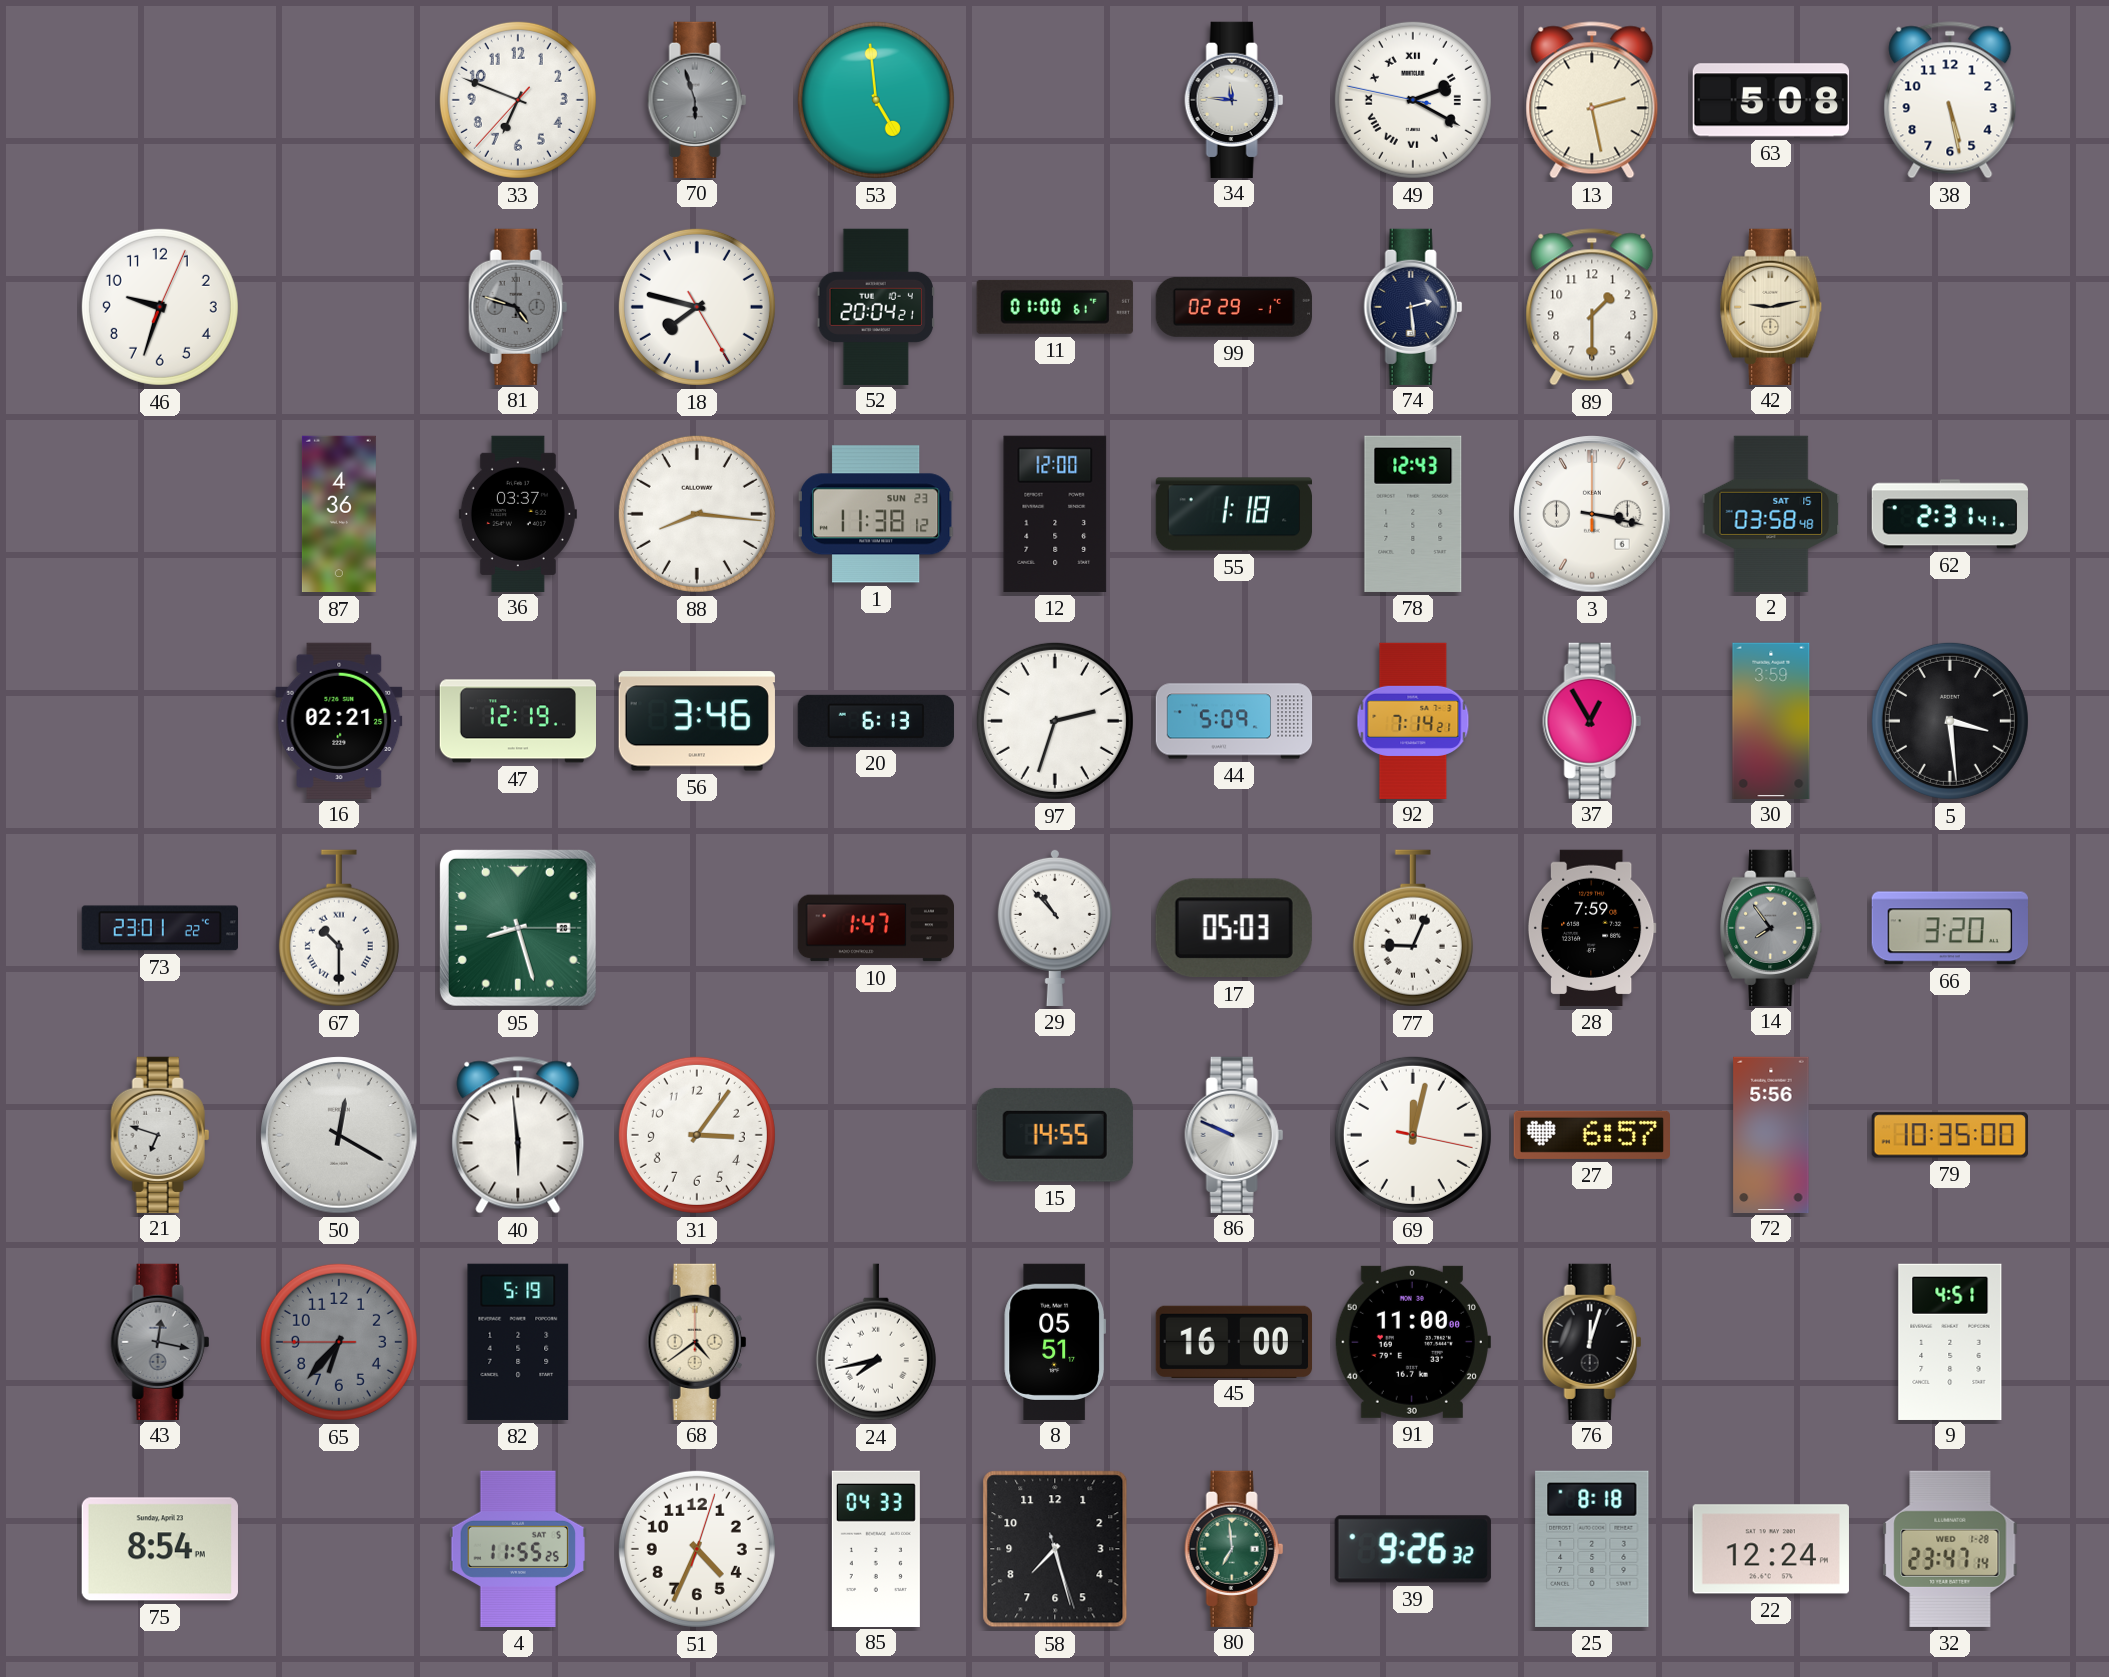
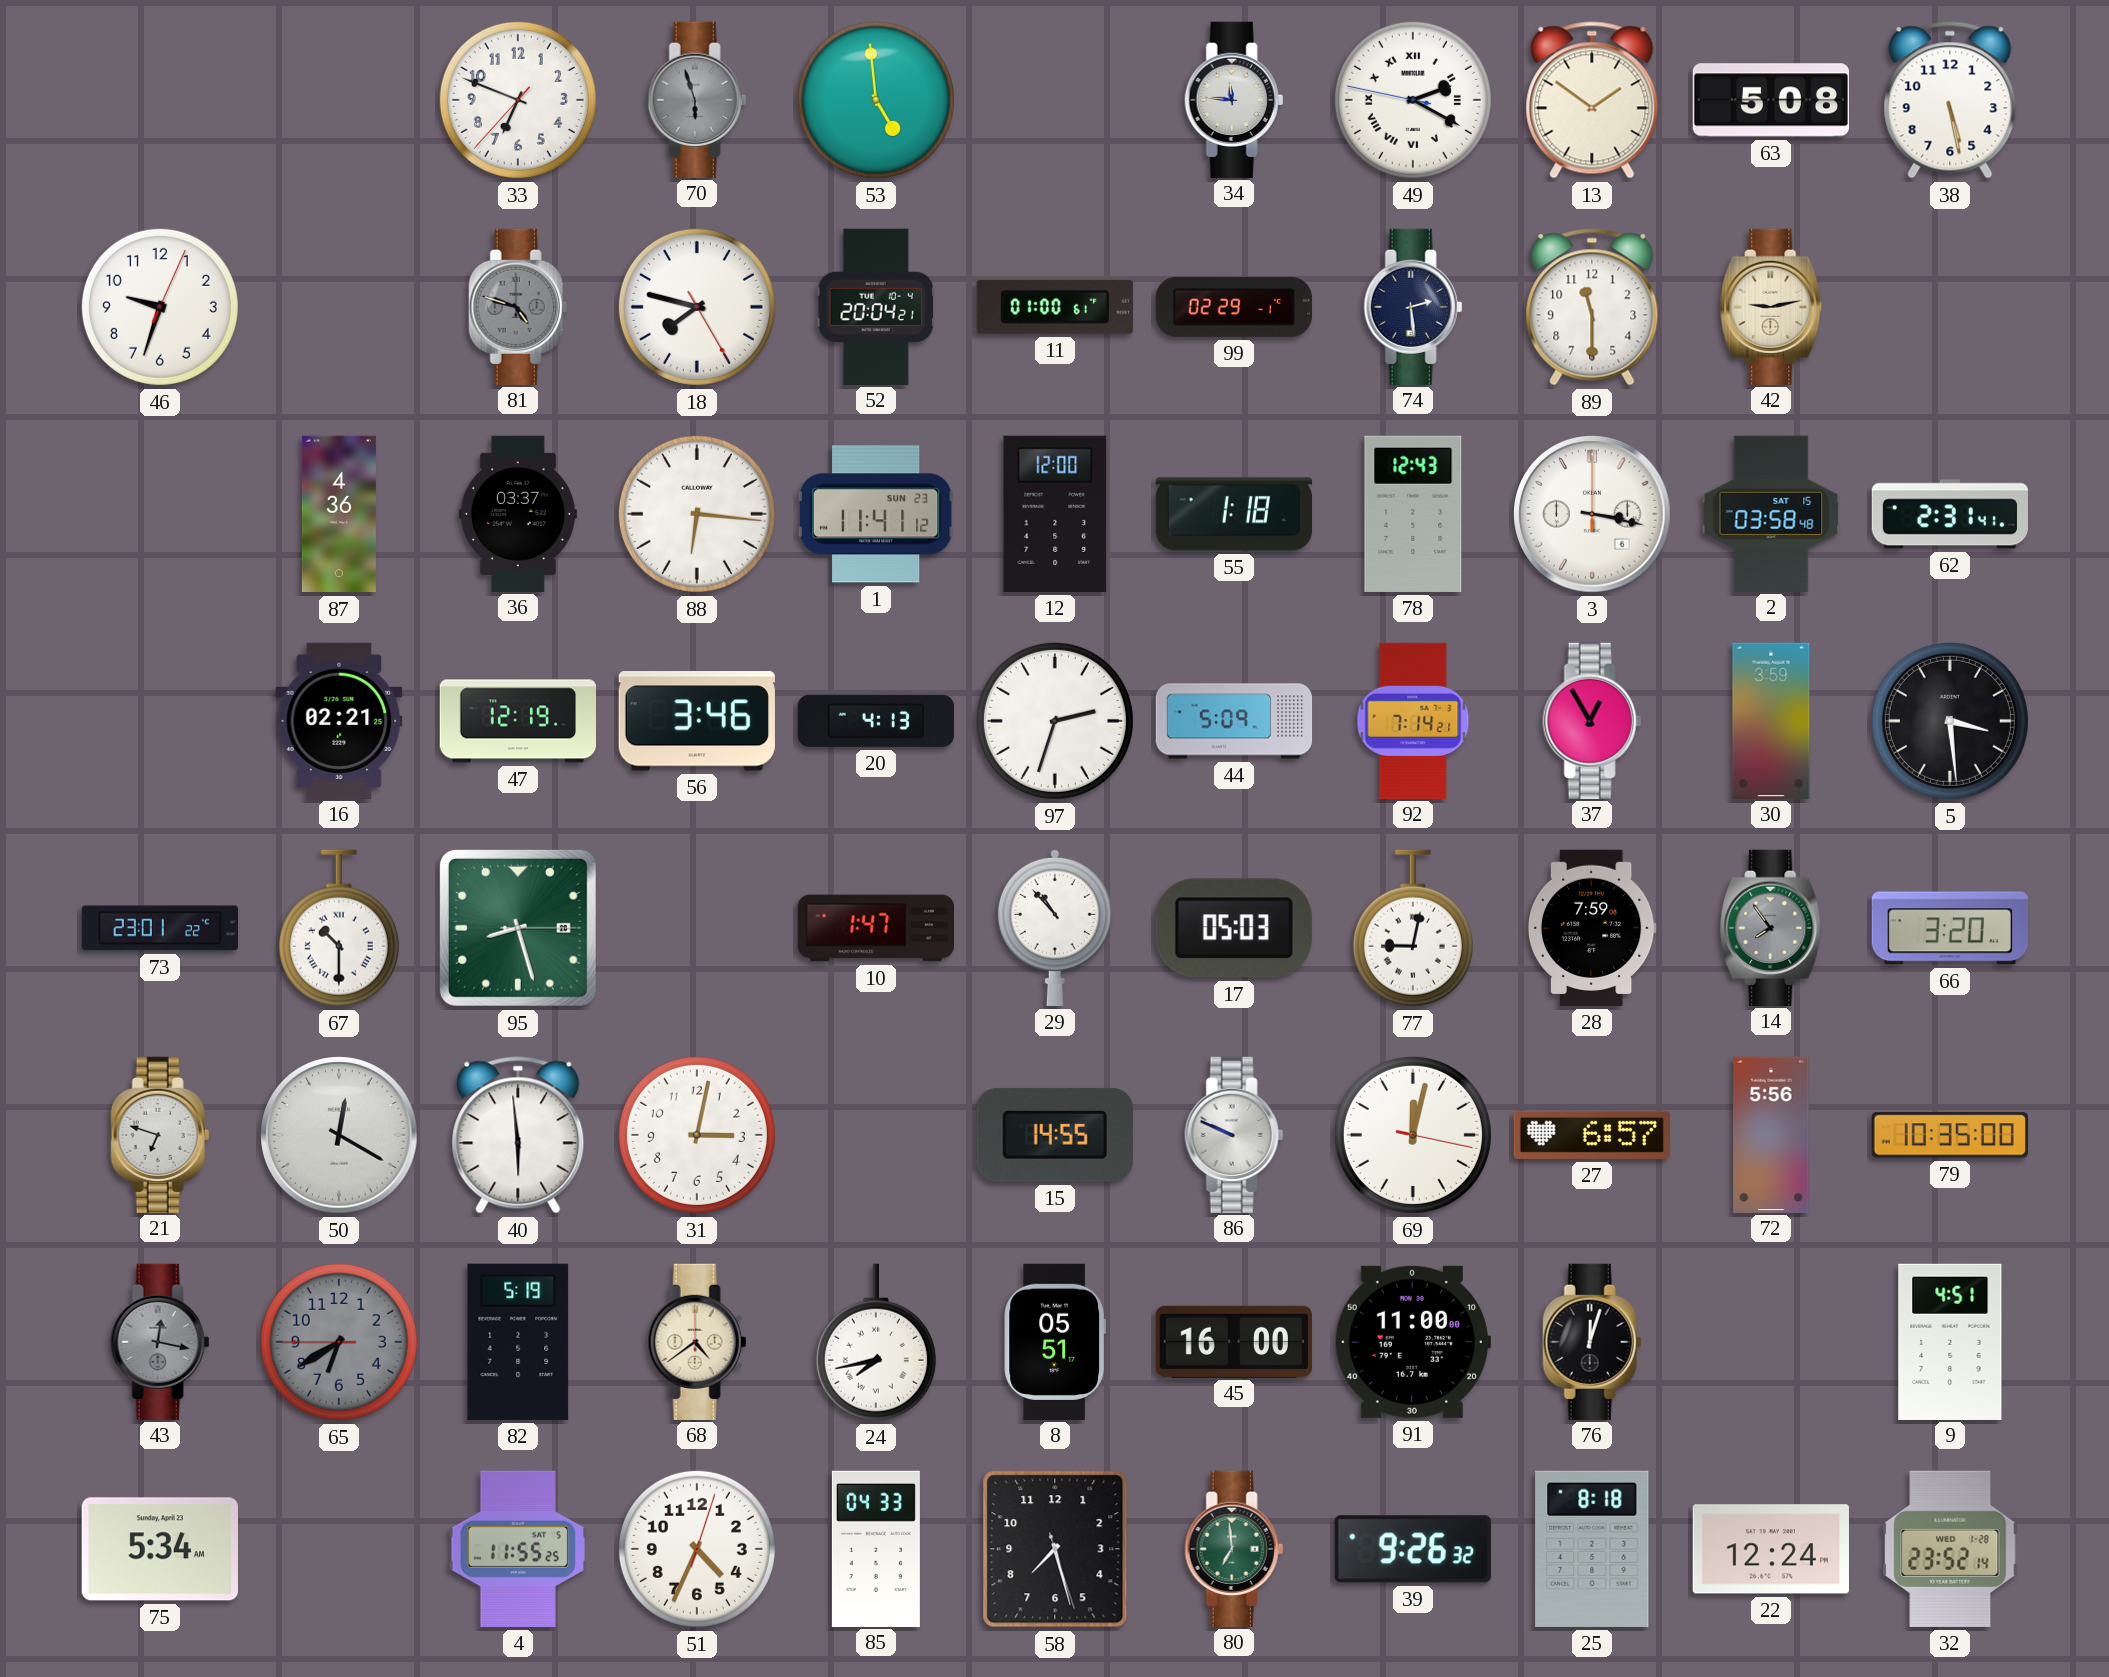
13: 2:28 -> 1:51 (1592, 100)
89: 1:30 -> 11:30 (1592, 307)
88: 8:16 -> 6:16 (697, 514)
1: 11:38 -> 11:41 (876, 514)
20: 6:13 -> 4:13 (875, 721)
77: 9:04 -> 9:02 (1413, 928)
31: 3:06 -> 3:02 (697, 1135)
65: 6:36 -> 6:39 (339, 1342)
75: 8:54 -> 5:34 (160, 1549)
32: 23:47 -> 23:52 (1950, 1549)
